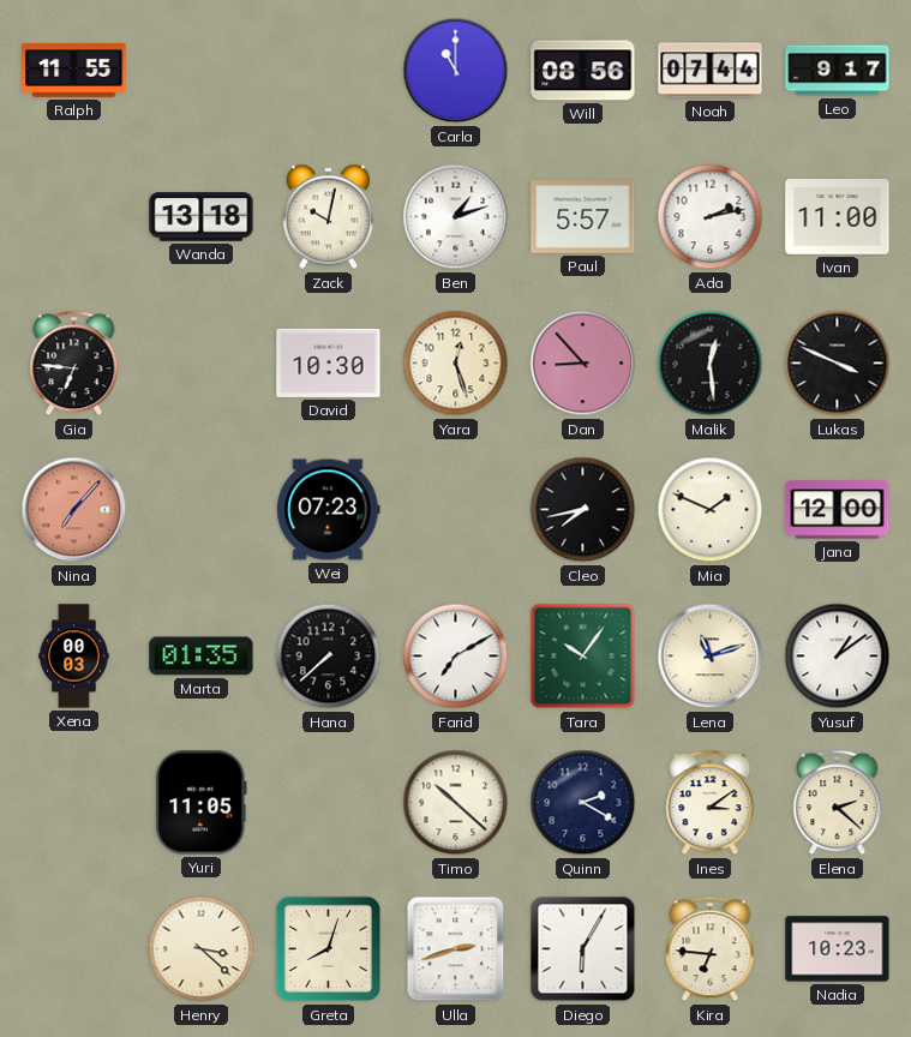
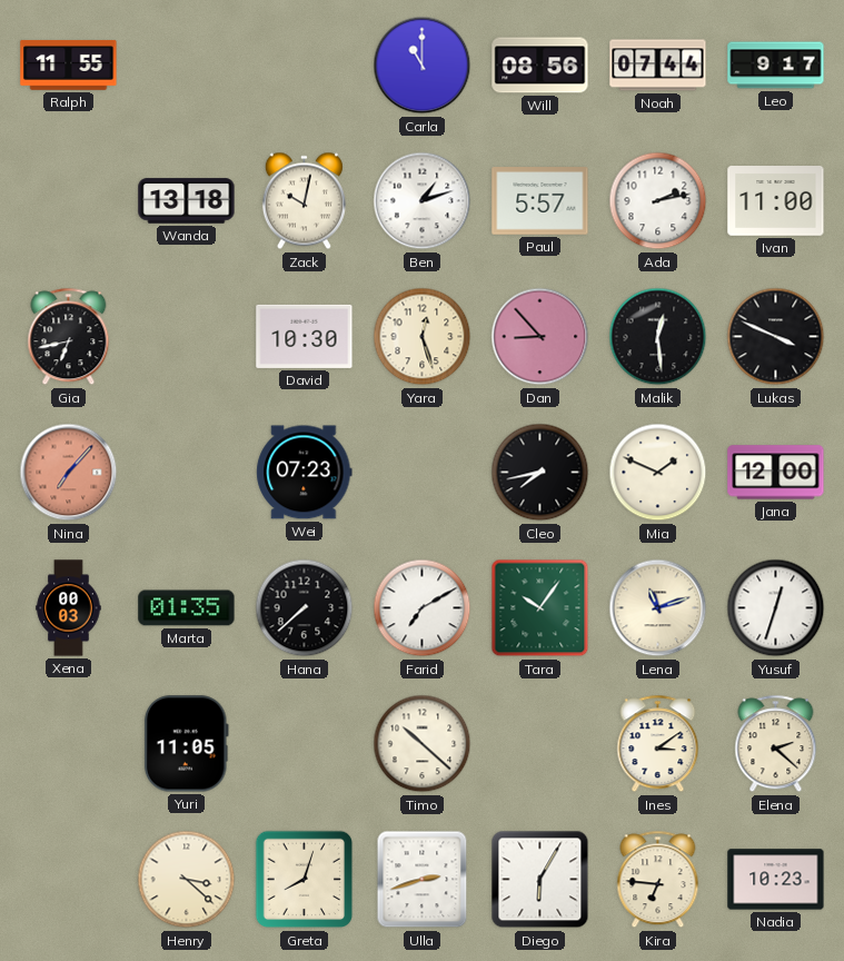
Gia: 6:46 -> 6:43 (69, 337)
Yusuf: 1:09 -> 12:33 (776, 608)
Quinn: 2:20 -> none (583, 803)
